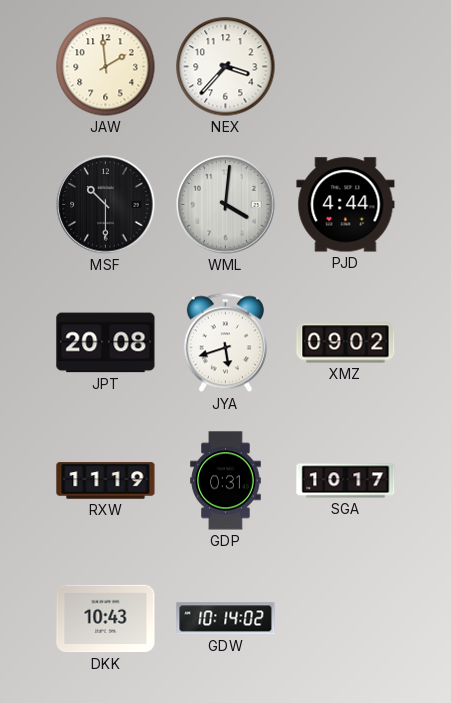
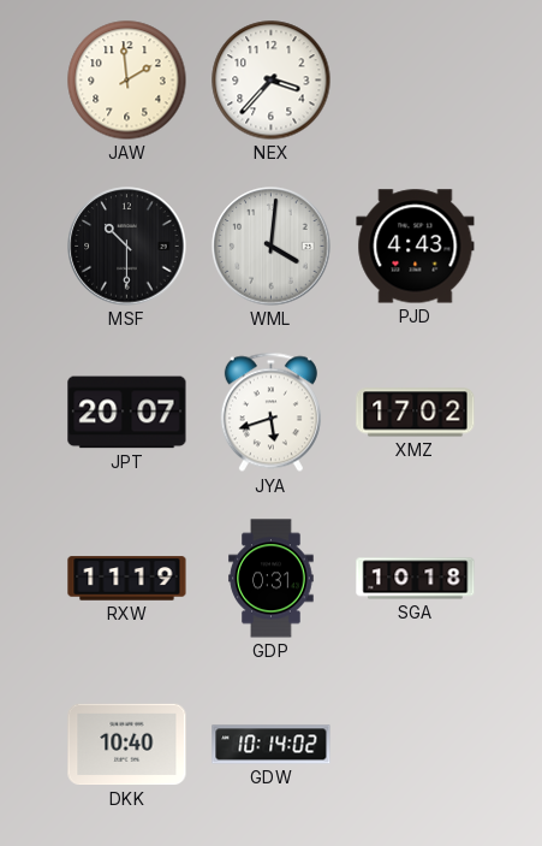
PJD: 4:44 -> 4:43 (416, 247)
JPT: 20:08 -> 20:07 (127, 413)
XMZ: 09:02 -> 17:02 (416, 413)
SGA: 10:17 -> 10:18 (416, 579)
DKK: 10:43 -> 10:40 (127, 745)
